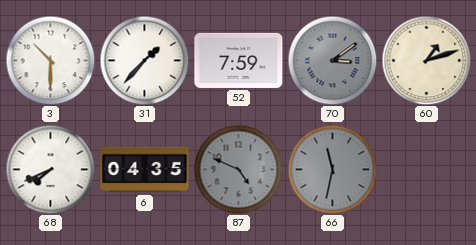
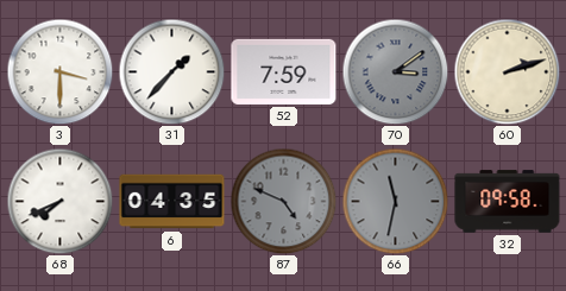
3: 10:30 -> 3:30 (59, 71)
60: 1:12 -> 2:12 (507, 71)
32: none -> 09:58 (508, 202)
